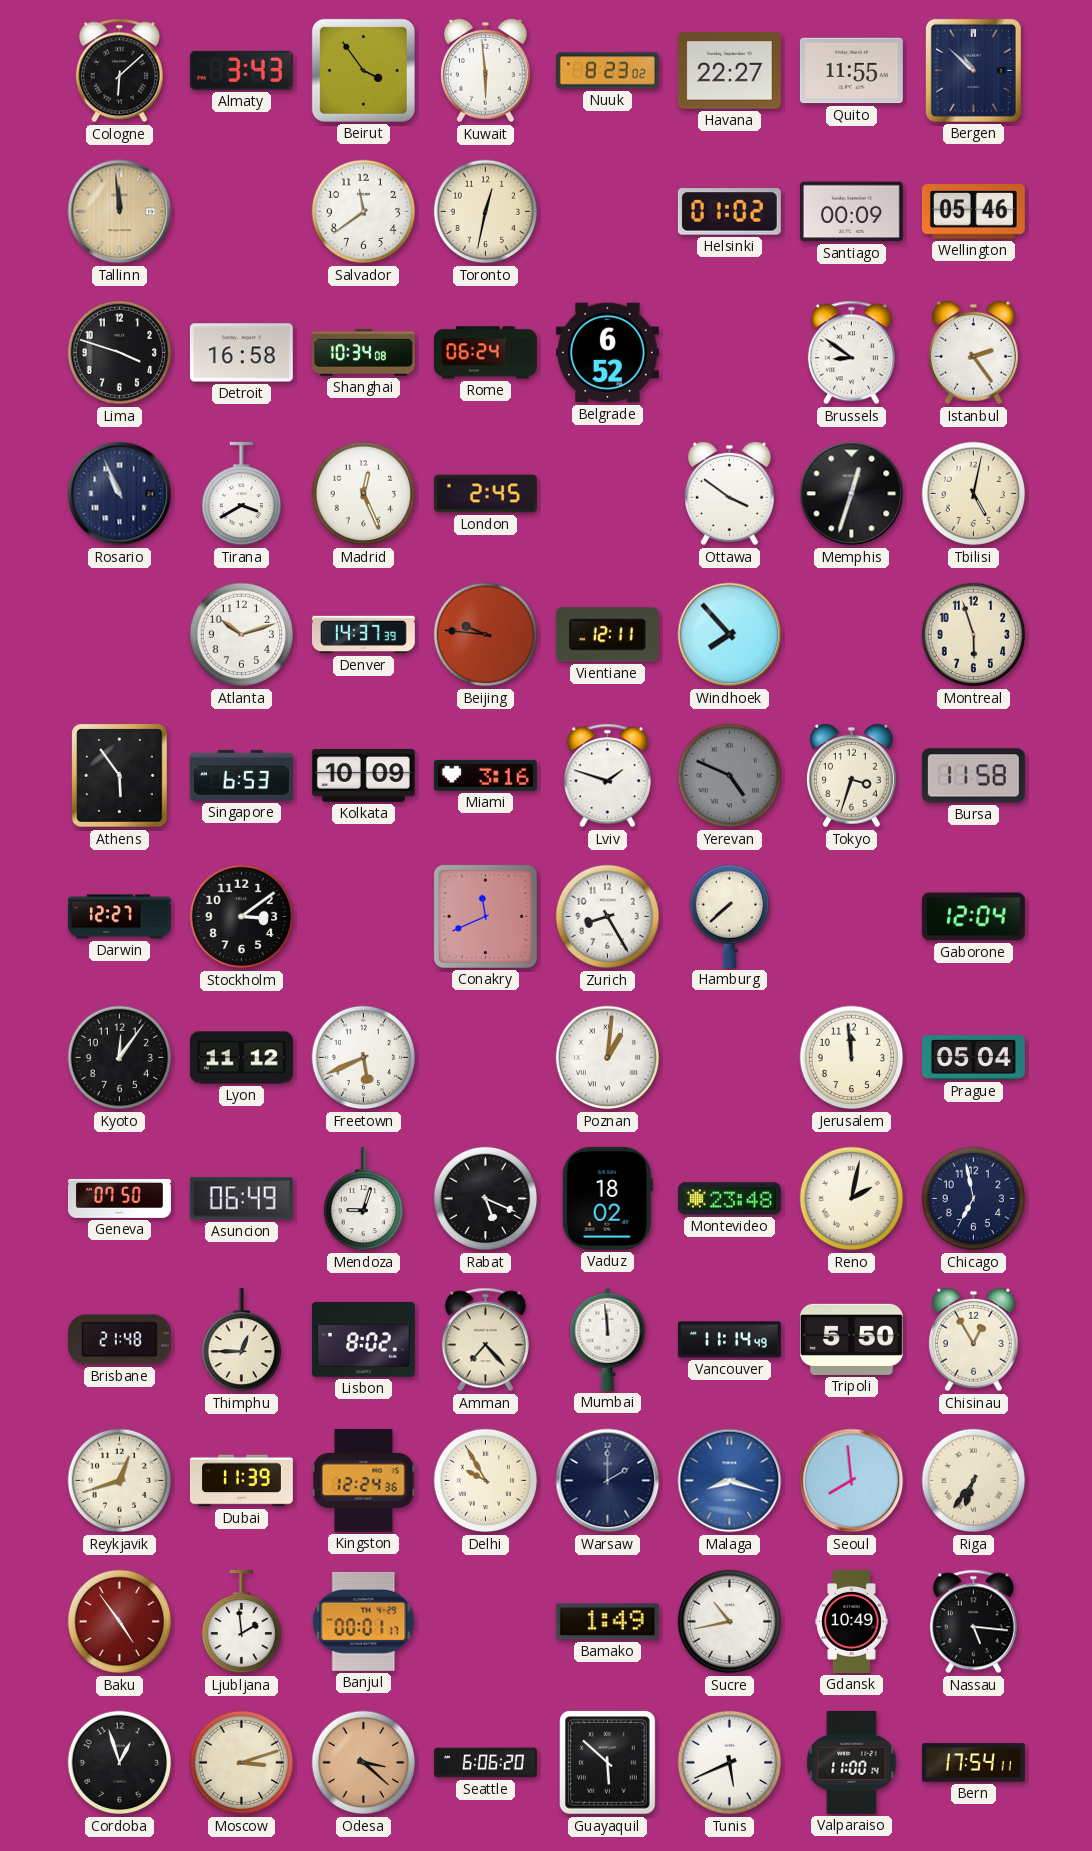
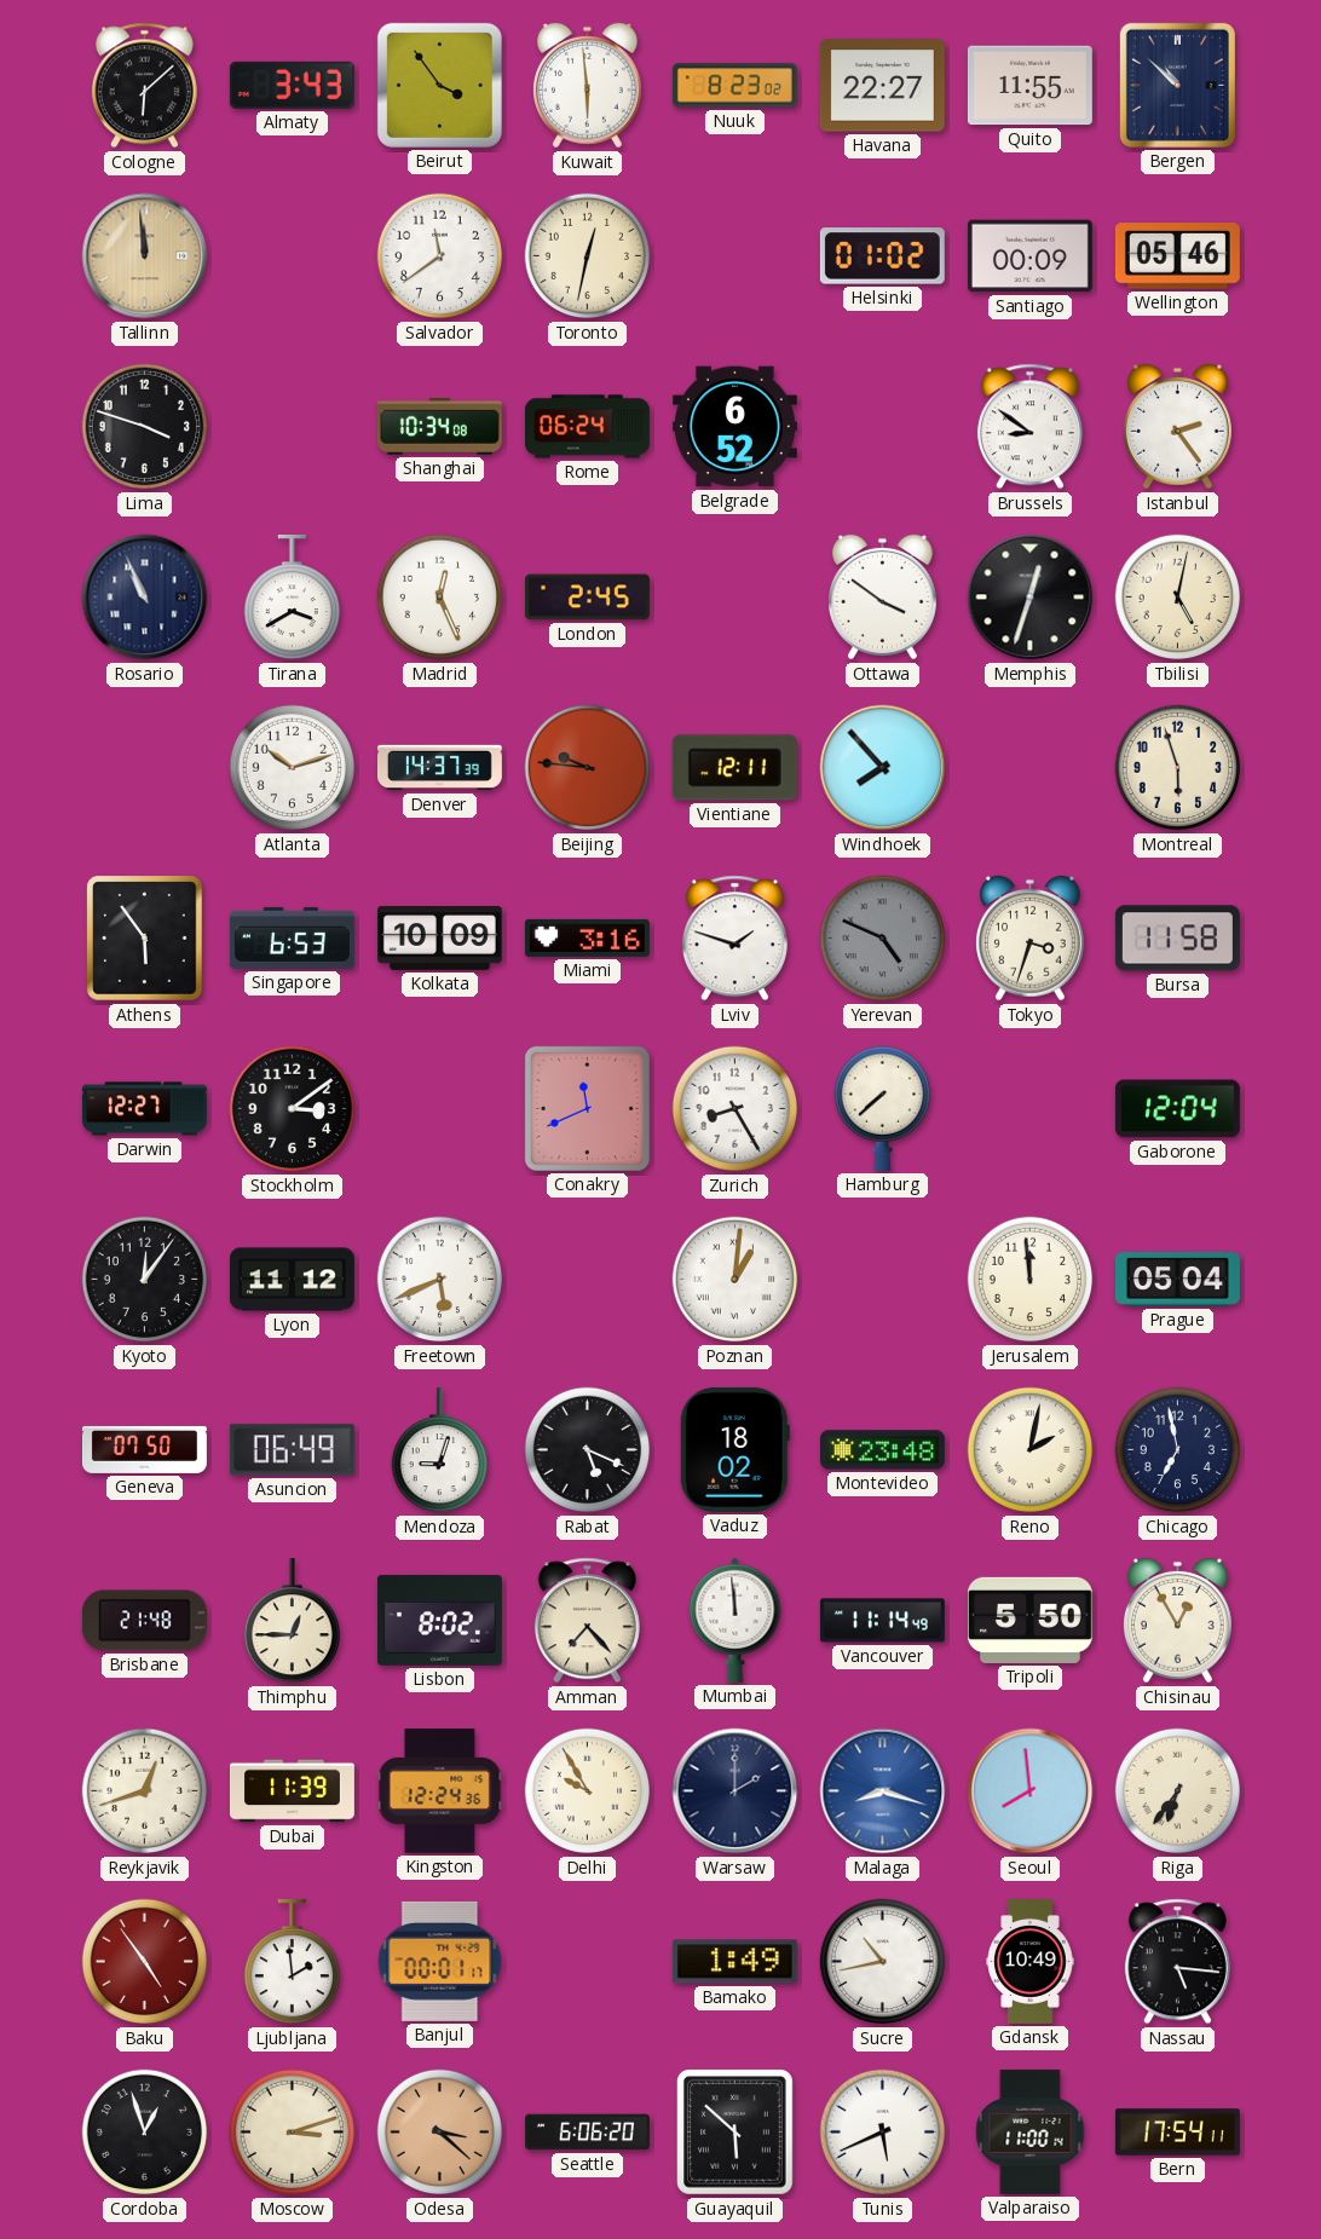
Detroit: 16:58 -> none (241, 353)
